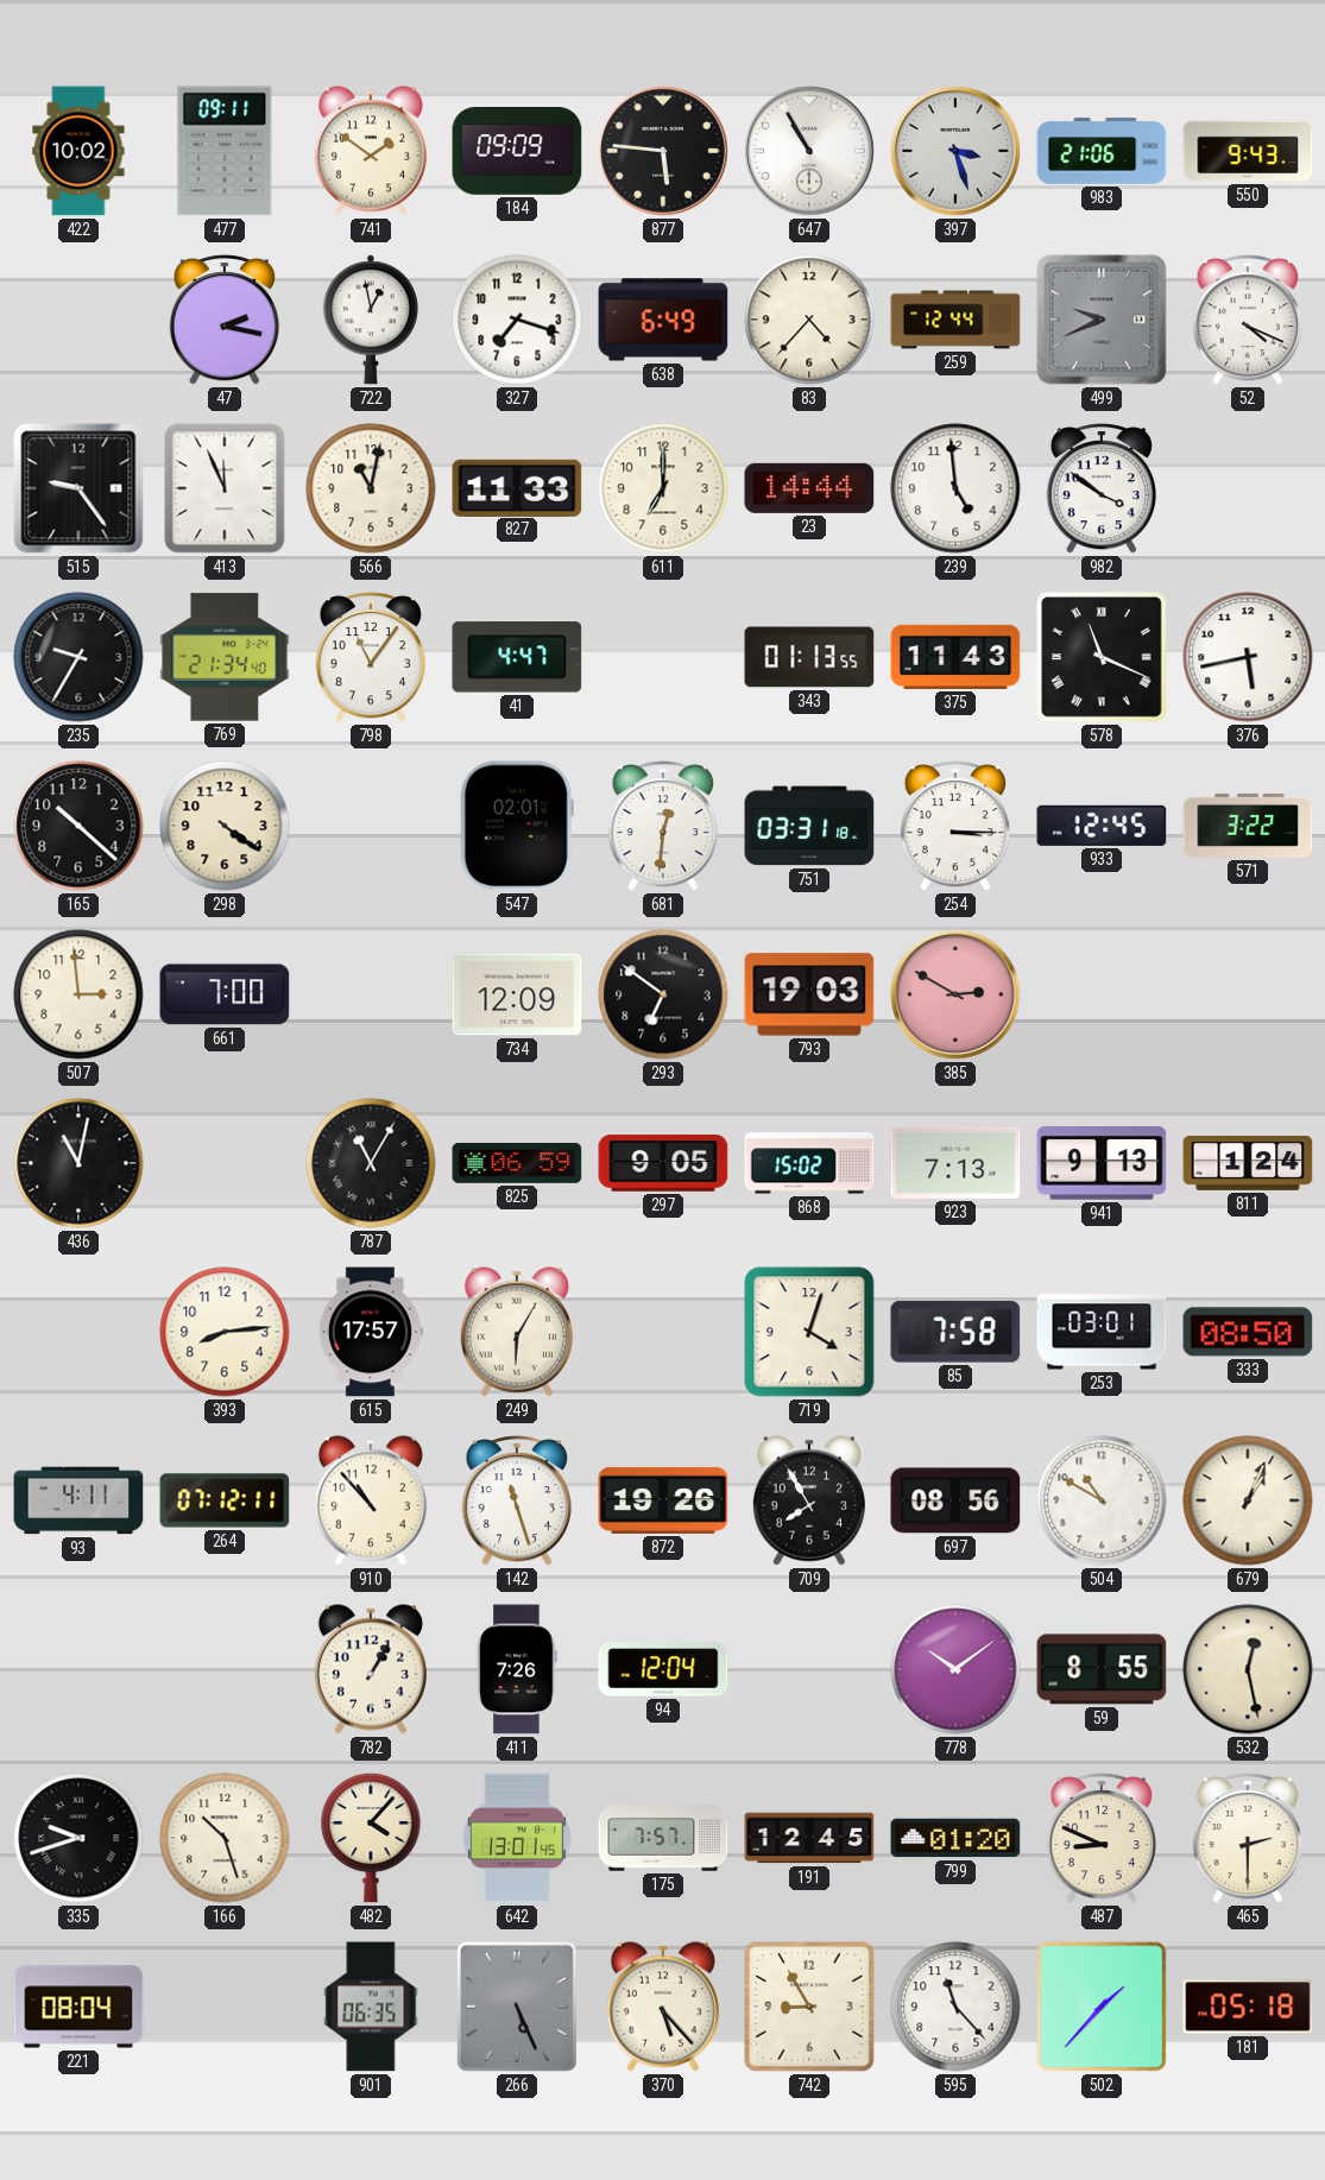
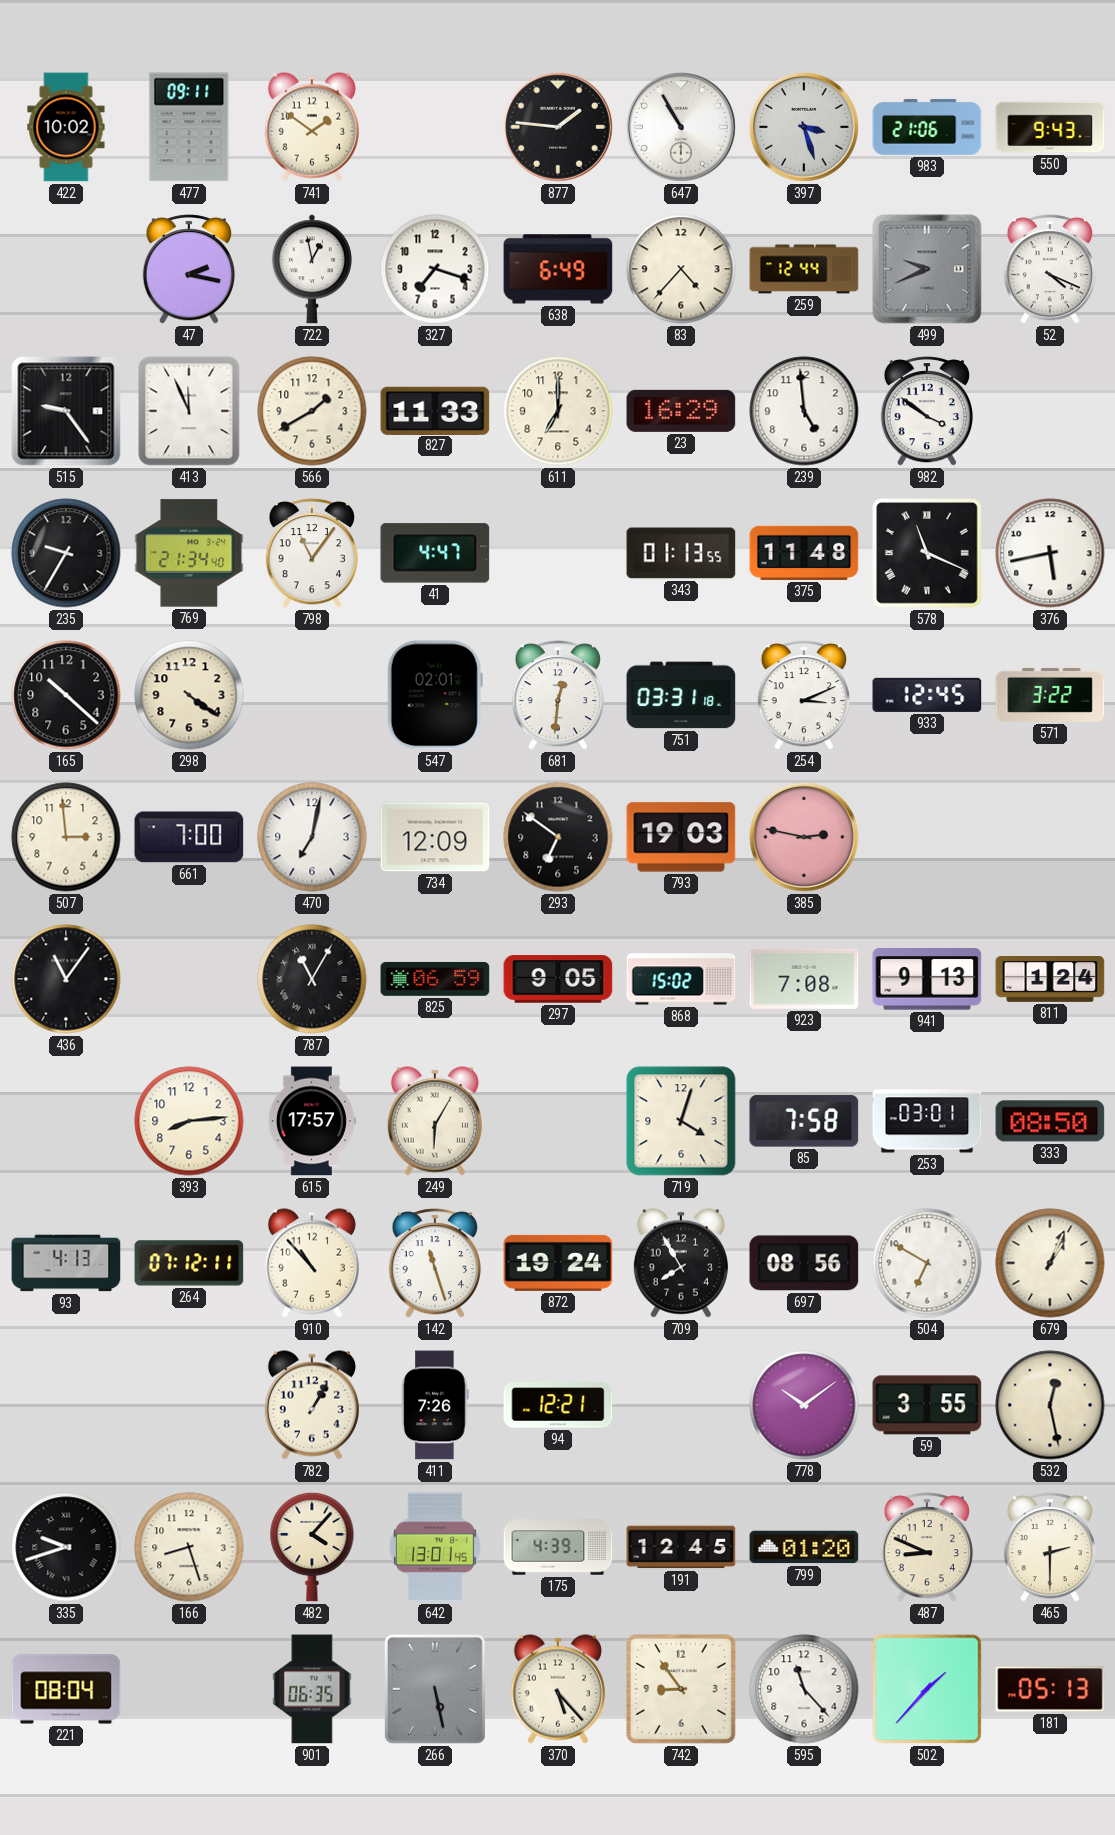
184: 09:09 -> none (517, 151)
877: 5:46 -> 1:46 (558, 127)
566: 11:02 -> 1:40 (312, 411)
23: 14:44 -> 16:29 (681, 411)
375: 11:43 -> 11:48 (804, 553)
254: 3:15 -> 3:11 (803, 695)
470: none -> 7:02 (312, 837)
385: 2:50 -> 2:47 (804, 837)
436: 11:02 -> 11:06 (66, 979)
923: 7:13 -> 7:08 (804, 979)
93: 4:11 -> 4:13 (66, 1263)
872: 19:26 -> 19:24 (558, 1263)
504: 10:50 -> 6:50 (927, 1263)
94: 12:04 -> 12:21 (558, 1405)
59: 8:55 -> 3:55 (927, 1405)
166: 10:27 -> 8:27 (189, 1547)
175: 7:57 -> 4:39 (558, 1547)
266: 5:26 -> 5:28 (436, 1690)
742: 8:55 -> 8:54 (682, 1690)
181: 05:18 -> 05:13 (1050, 1689)
